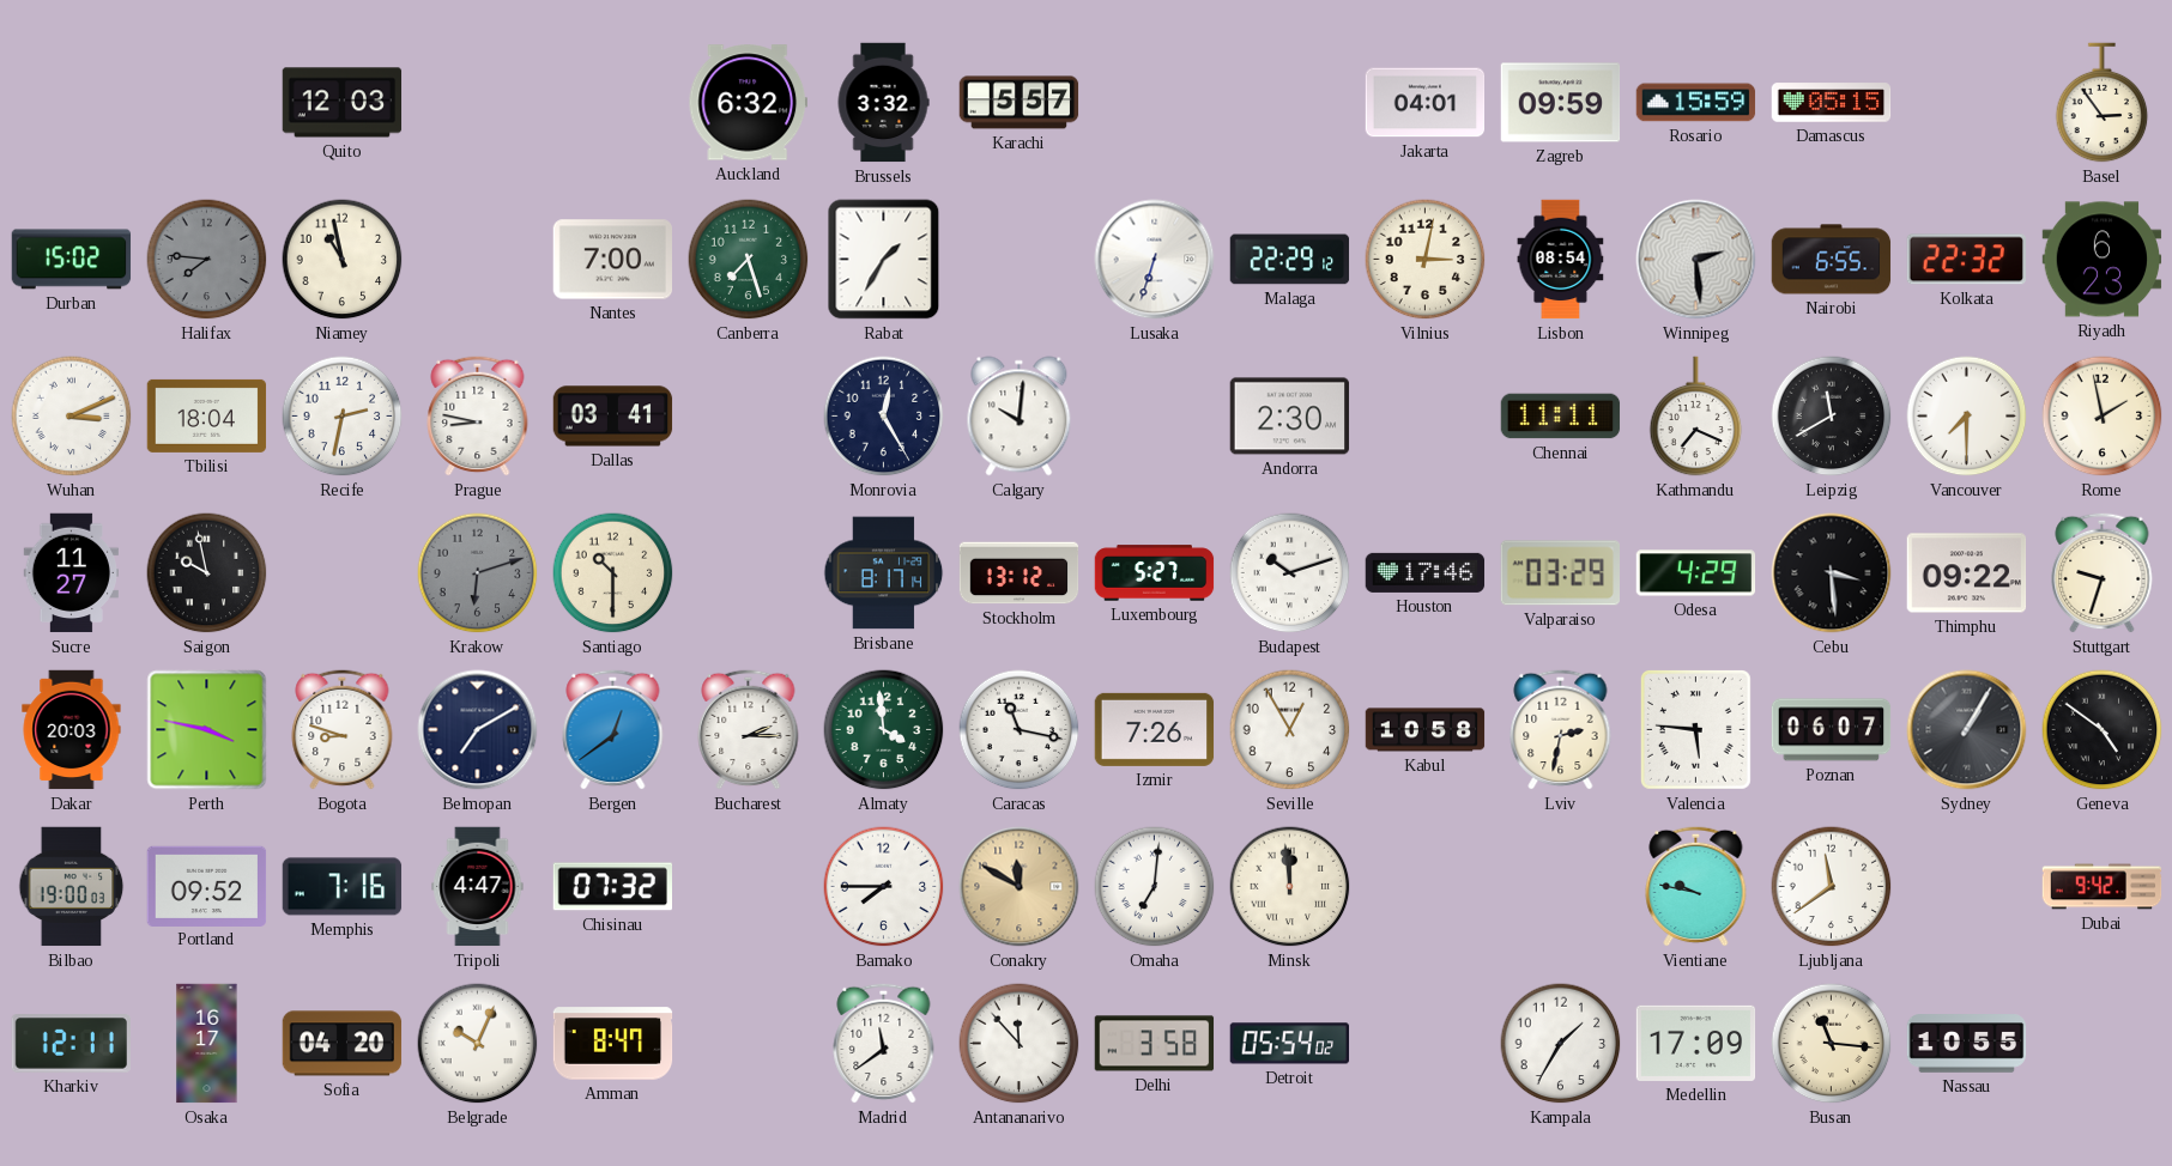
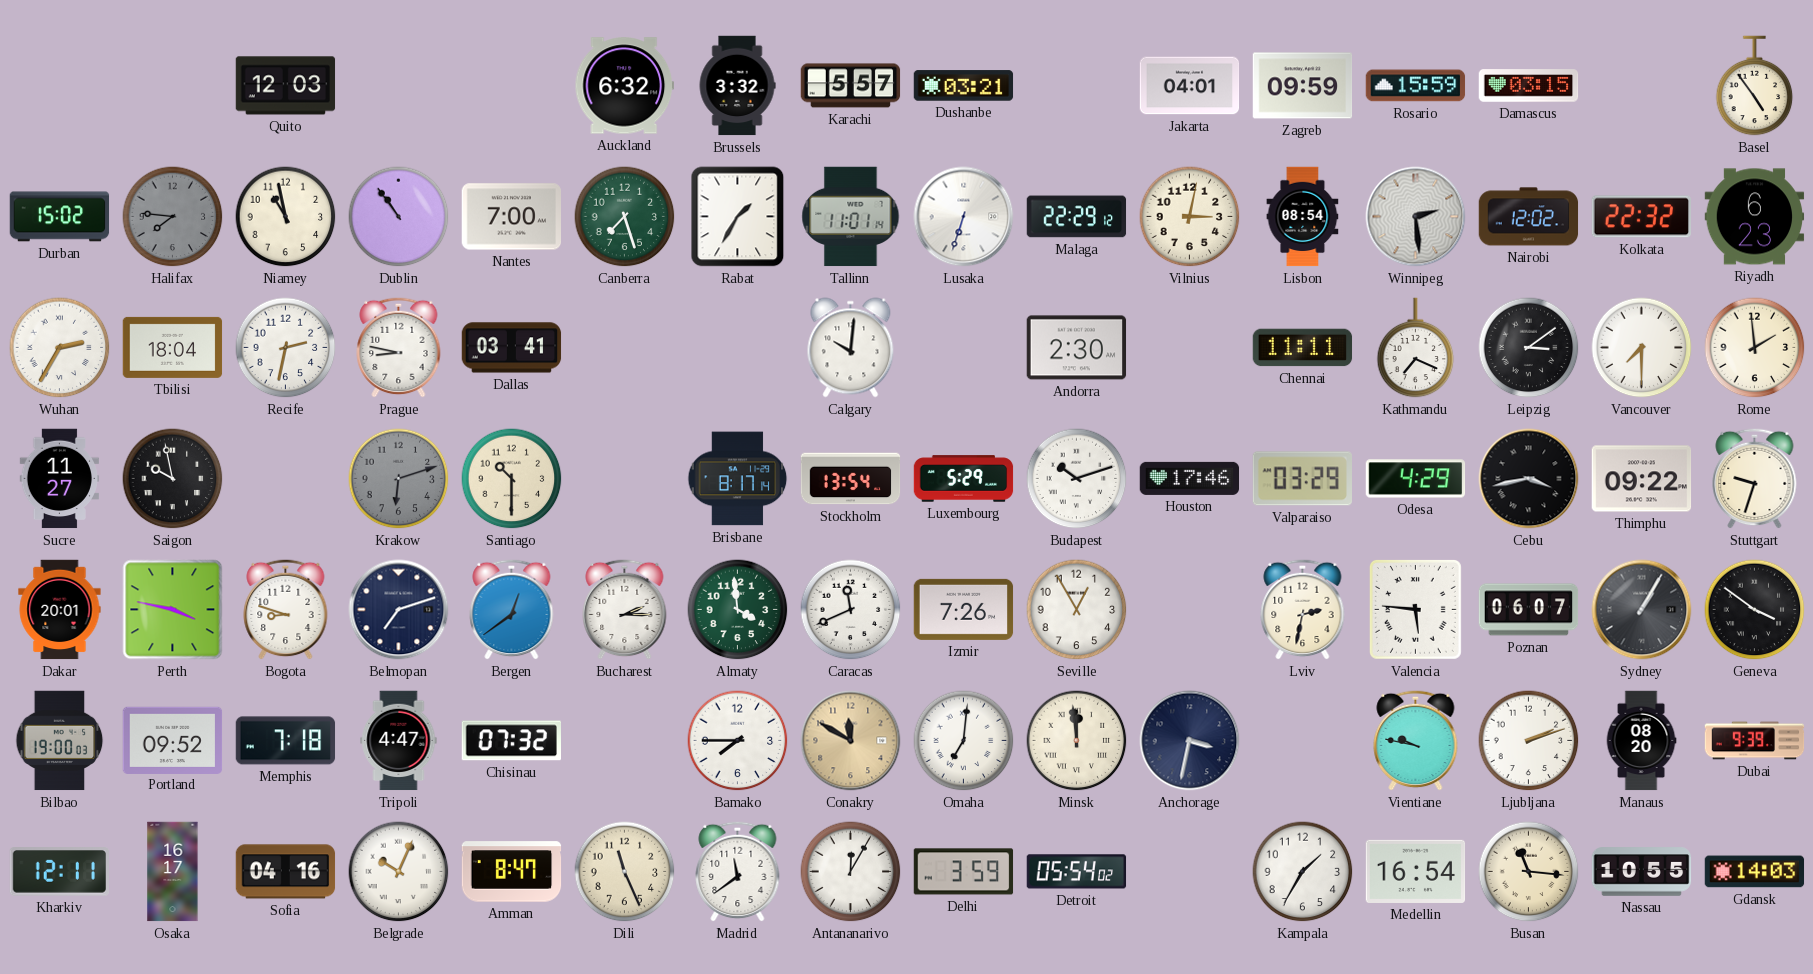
Dushanbe: none -> 03:21 (964, 86)
Damascus: 05:15 -> 03:15 (1529, 86)
Basel: 2:54 -> 4:54 (1755, 86)
Dublin: none -> 10:54 (399, 217)
Tallinn: none -> 11:01 (851, 217)
Nairobi: 6:55 -> 12:02 (1529, 217)
Wuhan: 3:11 -> 2:35 (60, 348)
Monrovia: 12:25 -> none (884, 417)
Leipzig: 11:40 -> 3:09 (1529, 348)
Rome: 1:58 -> 1:59 (1755, 348)
Stockholm: 13:12 -> 13:54 (851, 479)
Luxembourg: 5:27 -> 5:29 (964, 479)
Cebu: 3:29 -> 3:43 (1529, 479)
Dakar: 20:03 -> 20:01 (60, 610)
Belmopan: 7:10 -> 7:12 (399, 610)
Caracas: 11:17 -> 11:41 (851, 610)
Kabul: 10:58 -> none (1426, 730)
Geneva: 4:51 -> 3:51 (1755, 610)
Memphis: 7:16 -> 7:18 (286, 741)
Anchorage: none -> 3:32 (1190, 741)
Ljubljana: 11:39 -> 2:12 (1529, 741)
Manaus: none -> 08:20 (1641, 741)
Dubai: 9:42 -> 9:39 (1755, 741)
Sofia: 04:20 -> 04:16 (286, 872)
Dili: none -> 11:26 (625, 872)
Antananarivo: 11:53 -> 12:05 (851, 872)
Delhi: 3:58 -> 3:59 (964, 872)
Medellin: 17:09 -> 16:54 (1416, 871)
Gdansk: none -> 14:03 (1755, 872)
